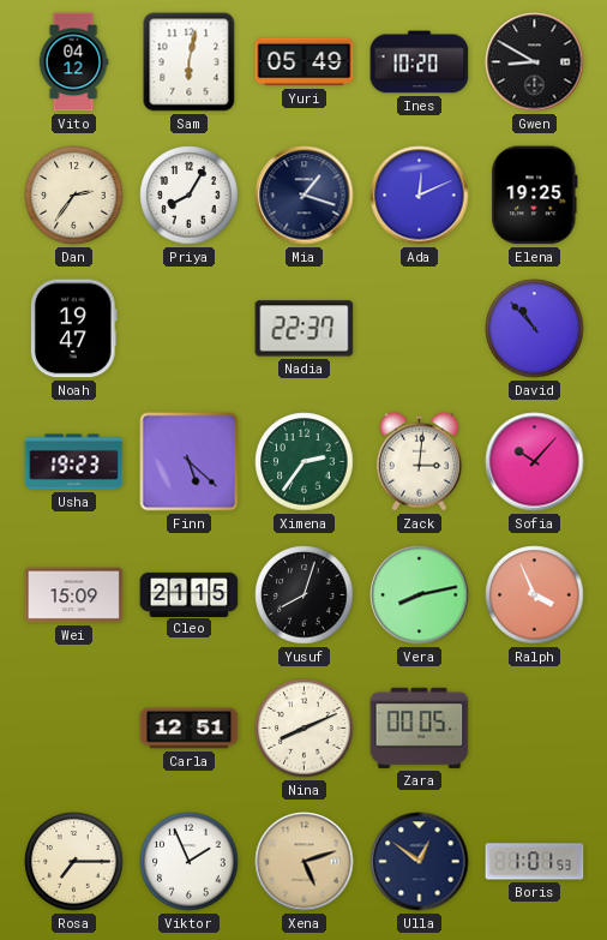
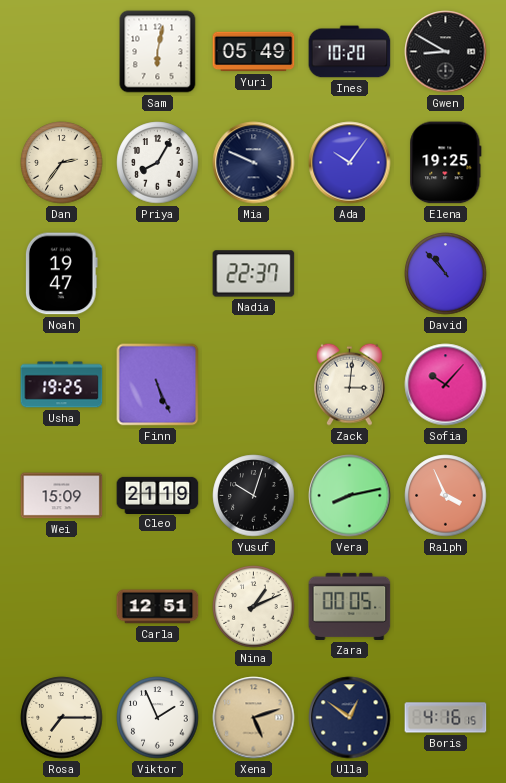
Vito: 04:12 -> none (73, 62)
Mia: 1:18 -> 9:49 (254, 163)
Ada: 12:11 -> 10:06 (350, 163)
Usha: 19:23 -> 19:25 (62, 385)
Finn: 5:22 -> 5:26 (158, 385)
Ximena: 2:36 -> none (305, 462)
Cleo: 21:15 -> 21:19 (158, 495)
Yusuf: 8:03 -> 10:03 (254, 496)
Nina: 8:11 -> 1:11 (254, 607)
Boris: 1:01 -> 4:16 (446, 718)
